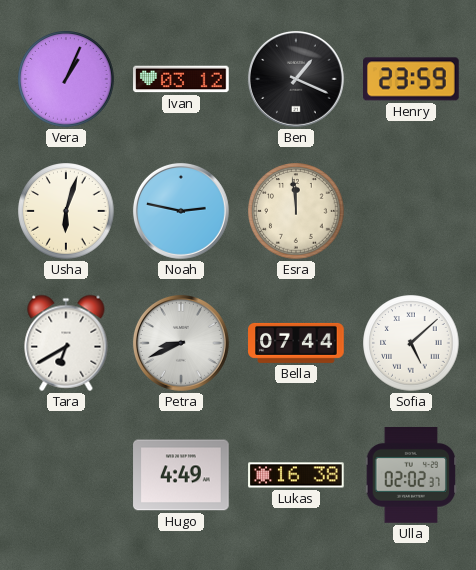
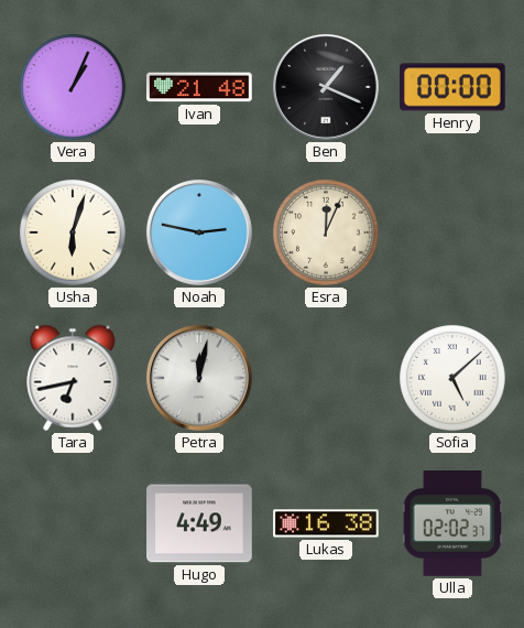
Ivan: 03:12 -> 21:48 (199, 87)
Henry: 23:59 -> 00:00 (454, 87)
Esra: 11:59 -> 12:04 (326, 232)
Tara: 6:40 -> 6:43 (73, 378)
Petra: 8:41 -> 12:02 (199, 378)
Bella: 07:44 -> none (296, 343)
